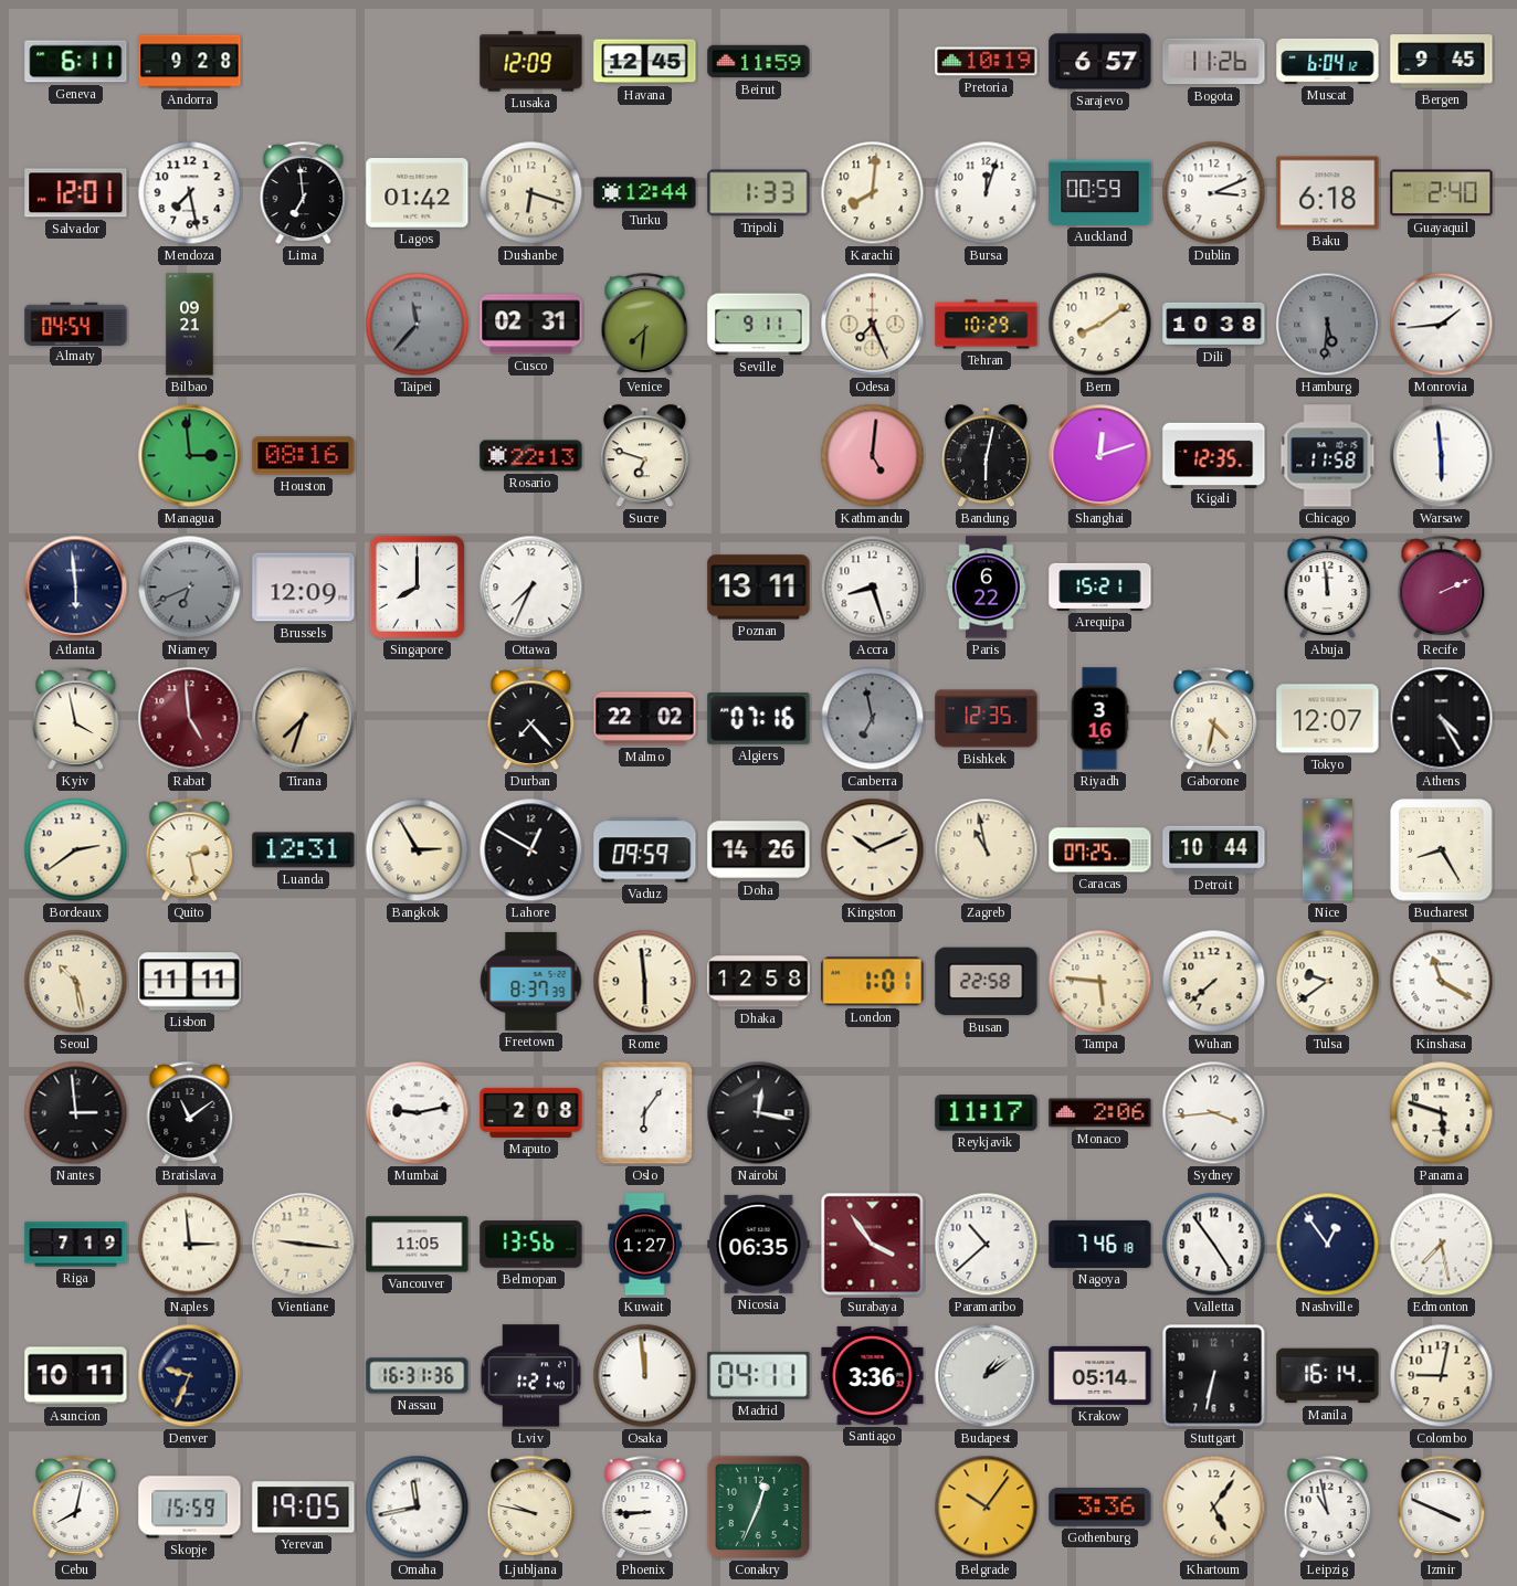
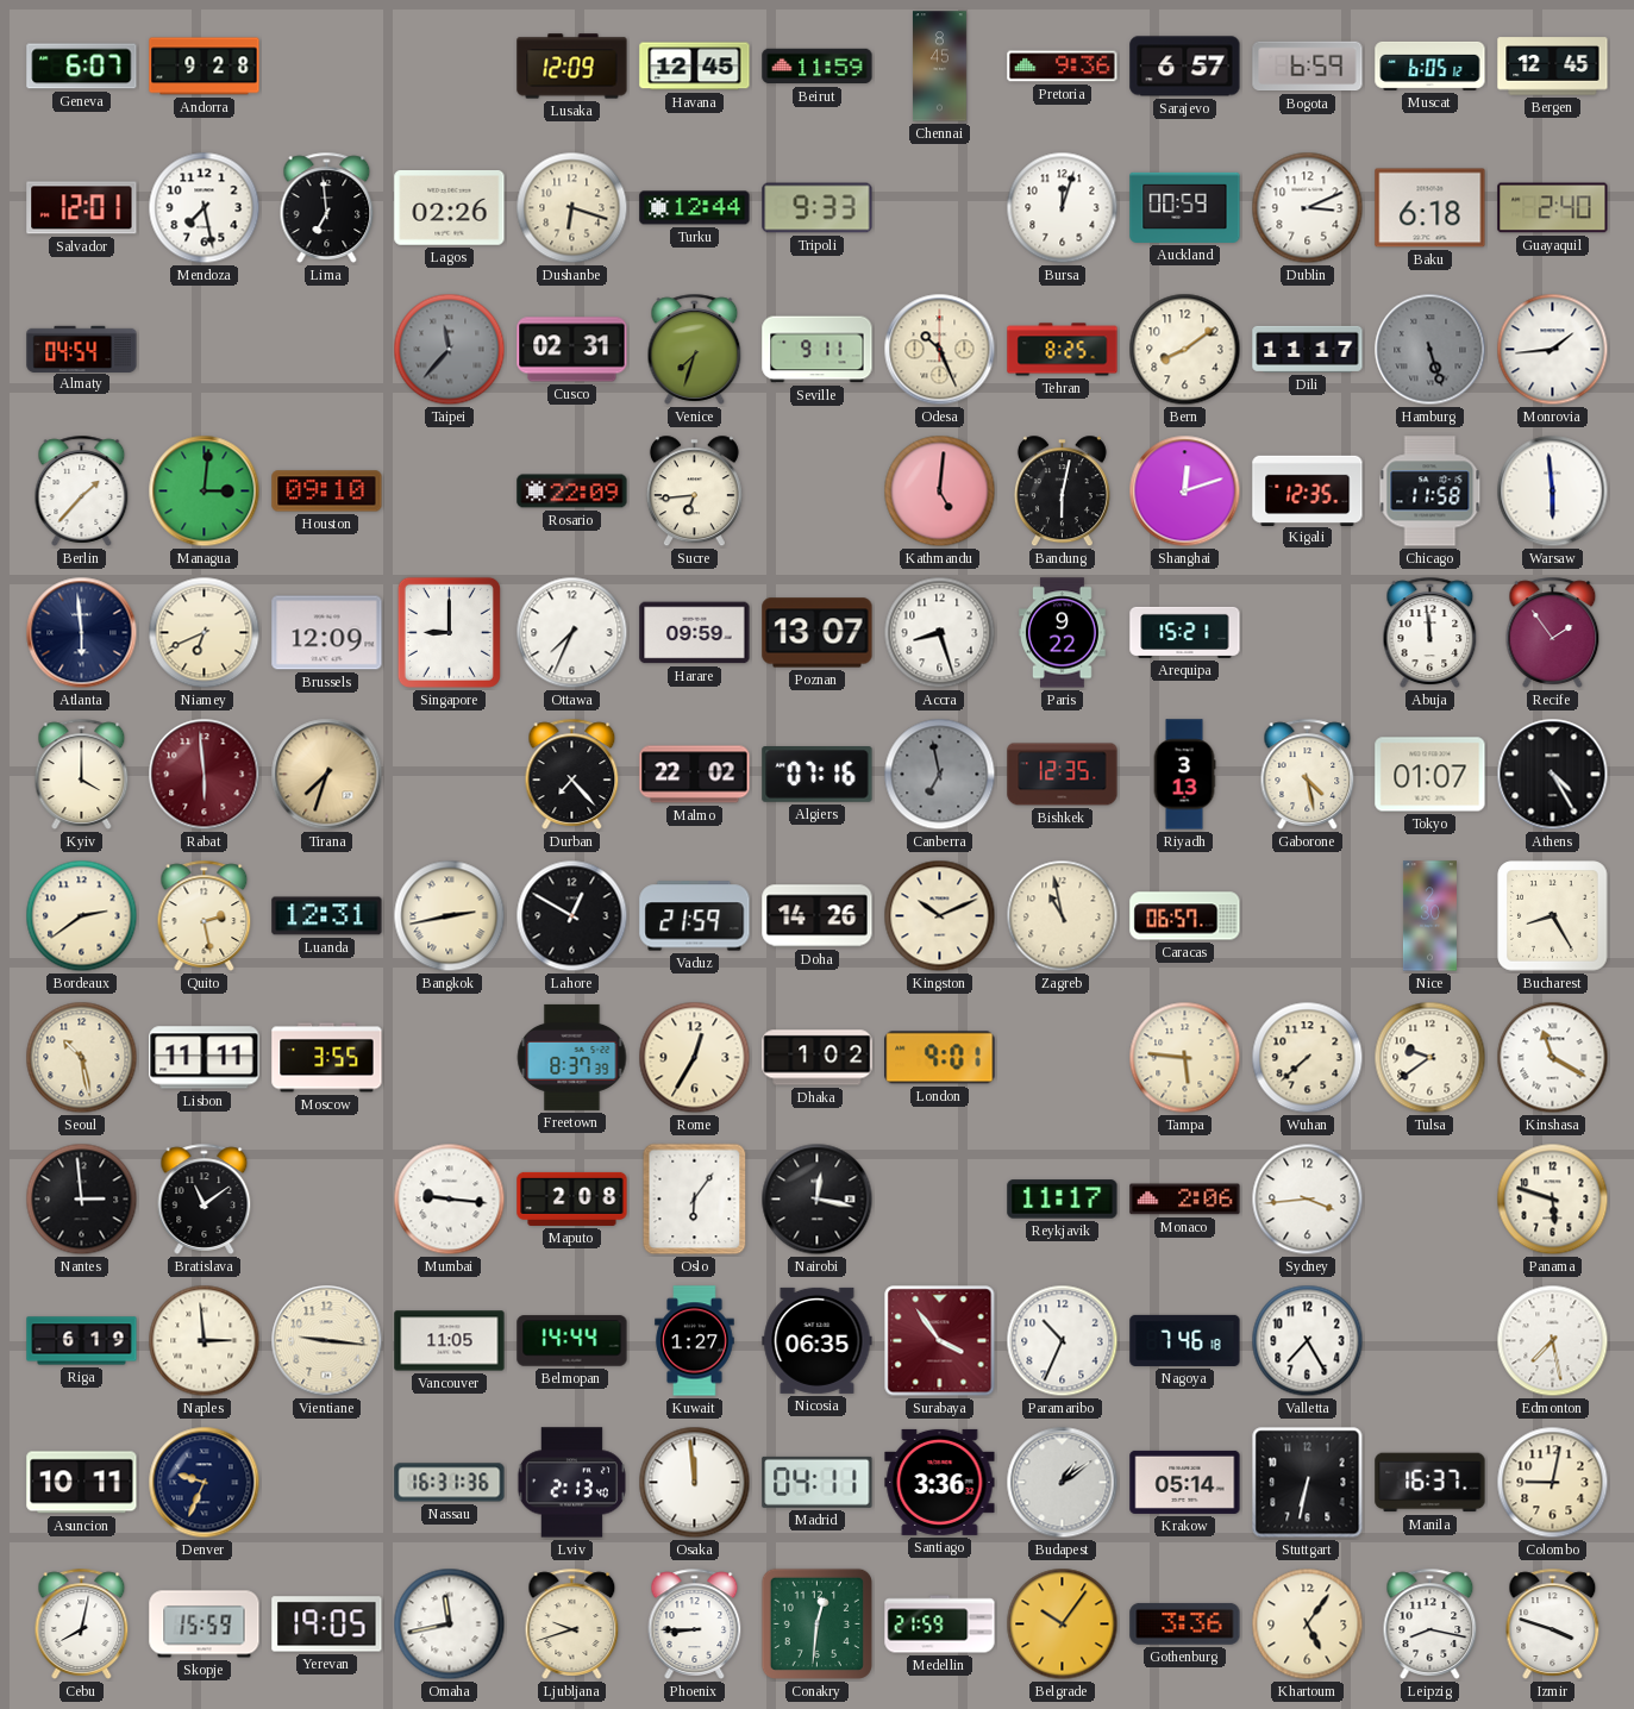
Geneva: 6:11 -> 6:07 (82, 67)
Chennai: none -> 8:45 (939, 67)
Pretoria: 10:19 -> 9:36 (1063, 67)
Bogota: 11:26 -> 6:59 (1308, 67)
Muscat: 6:04 -> 6:05 (1430, 65)
Bergen: 9:45 -> 12:45 (1553, 67)
Lagos: 01:42 -> 02:26 (450, 208)
Tripoli: 1:33 -> 9:33 (818, 208)
Karachi: 8:01 -> none (873, 193)
Bilbao: 09:21 -> none (190, 325)
Venice: 7:31 -> 7:33 (695, 349)
Odesa: 7:26 -> 10:26 (940, 350)
Tehran: 10:29 -> 8:25 (1063, 350)
Dili: 10:38 -> 11:17 (1308, 349)
Hamburg: 5:31 -> 5:27 (1430, 350)
Berlin: none -> 1:37 (82, 490)
Managua: 2:59 -> 3:01 (205, 492)
Houston: 08:16 -> 09:10 (327, 492)
Rosario: 22:13 -> 22:09 (572, 492)
Sucre: 6:48 -> 6:44 (694, 492)
Niamey dial: grey -> cream (205, 633)
Singapore: 8:00 -> 9:00 (449, 632)
Harare: none -> 09:59 (695, 633)
Poznan: 13:11 -> 13:07 (818, 633)
Paris: 6:22 -> 9:22 (1063, 633)
Recife: 2:11 -> 1:54 (1553, 632)
Kyiv: 3:58 -> 4:00 (82, 774)
Rabat: 4:59 -> 5:59 (205, 775)
Riyadh: 3:16 -> 3:13 (1184, 775)
Gaborone: 4:32 -> 4:28 (1308, 774)
Tokyo: 12:07 -> 01:07 (1430, 775)
Bangkok: 2:55 -> 2:43 (450, 916)
Vaduz: 09:59 -> 21:59 (695, 916)
Caracas: 07:25 -> 06:57 (1185, 916)
Detroit: 10:44 -> none (1214, 849)
Moscow: none -> 3:55 (327, 1058)
Rome: 5:59 -> 12:35 (695, 1058)
Dhaka: 12:58 -> 1:02 (818, 1058)
London: 1:01 -> 9:01 (940, 1058)
Busan: 22:58 -> none (987, 982)
Mumbai: 9:13 -> 9:16 (450, 1200)
Riga: 7:19 -> 6:19 (82, 1341)
Belmopan: 13:56 -> 14:44 (572, 1341)
Paramaribo: 10:38 -> 10:34 (1063, 1341)
Valletta: 4:54 -> 7:25 (1308, 1341)
Nashville: 12:54 -> none (1328, 1245)
Lviv: 1:21 -> 2:13 (571, 1483)
Manila: 16:14 -> 16:37 (1430, 1483)
Ljubljana: 9:47 -> 9:42 (572, 1623)
Conakry: 12:34 -> 12:31 (816, 1623)
Medellin: none -> 21:59 (940, 1625)
Leipzig: 10:58 -> 8:17 (1430, 1623)
Izmir: 3:49 -> 3:48 (1553, 1623)
